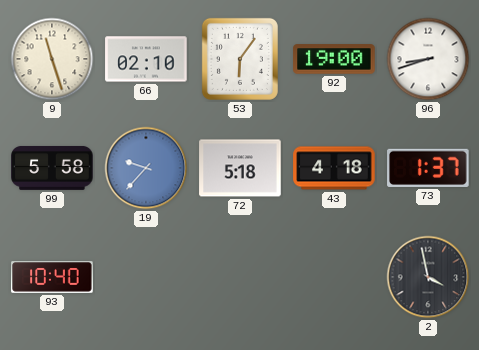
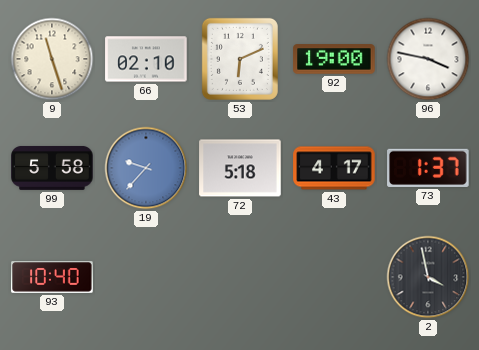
53: 6:06 -> 6:11 (240, 59)
96: 8:42 -> 3:47 (428, 59)
43: 4:18 -> 4:17 (334, 168)
